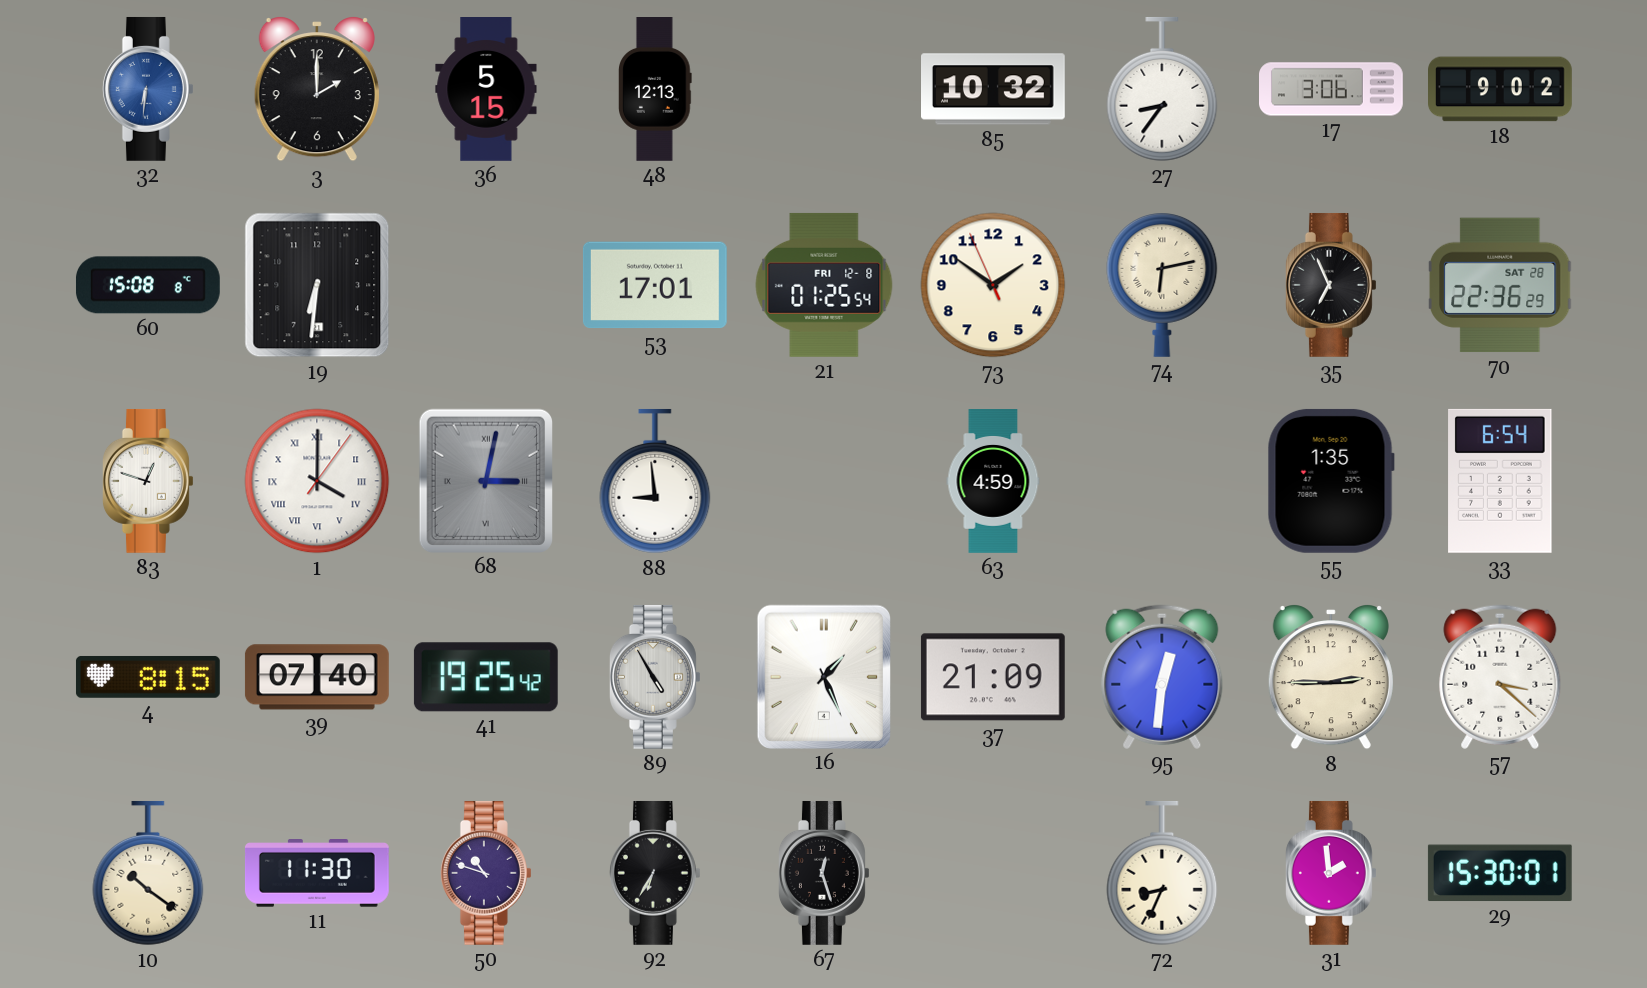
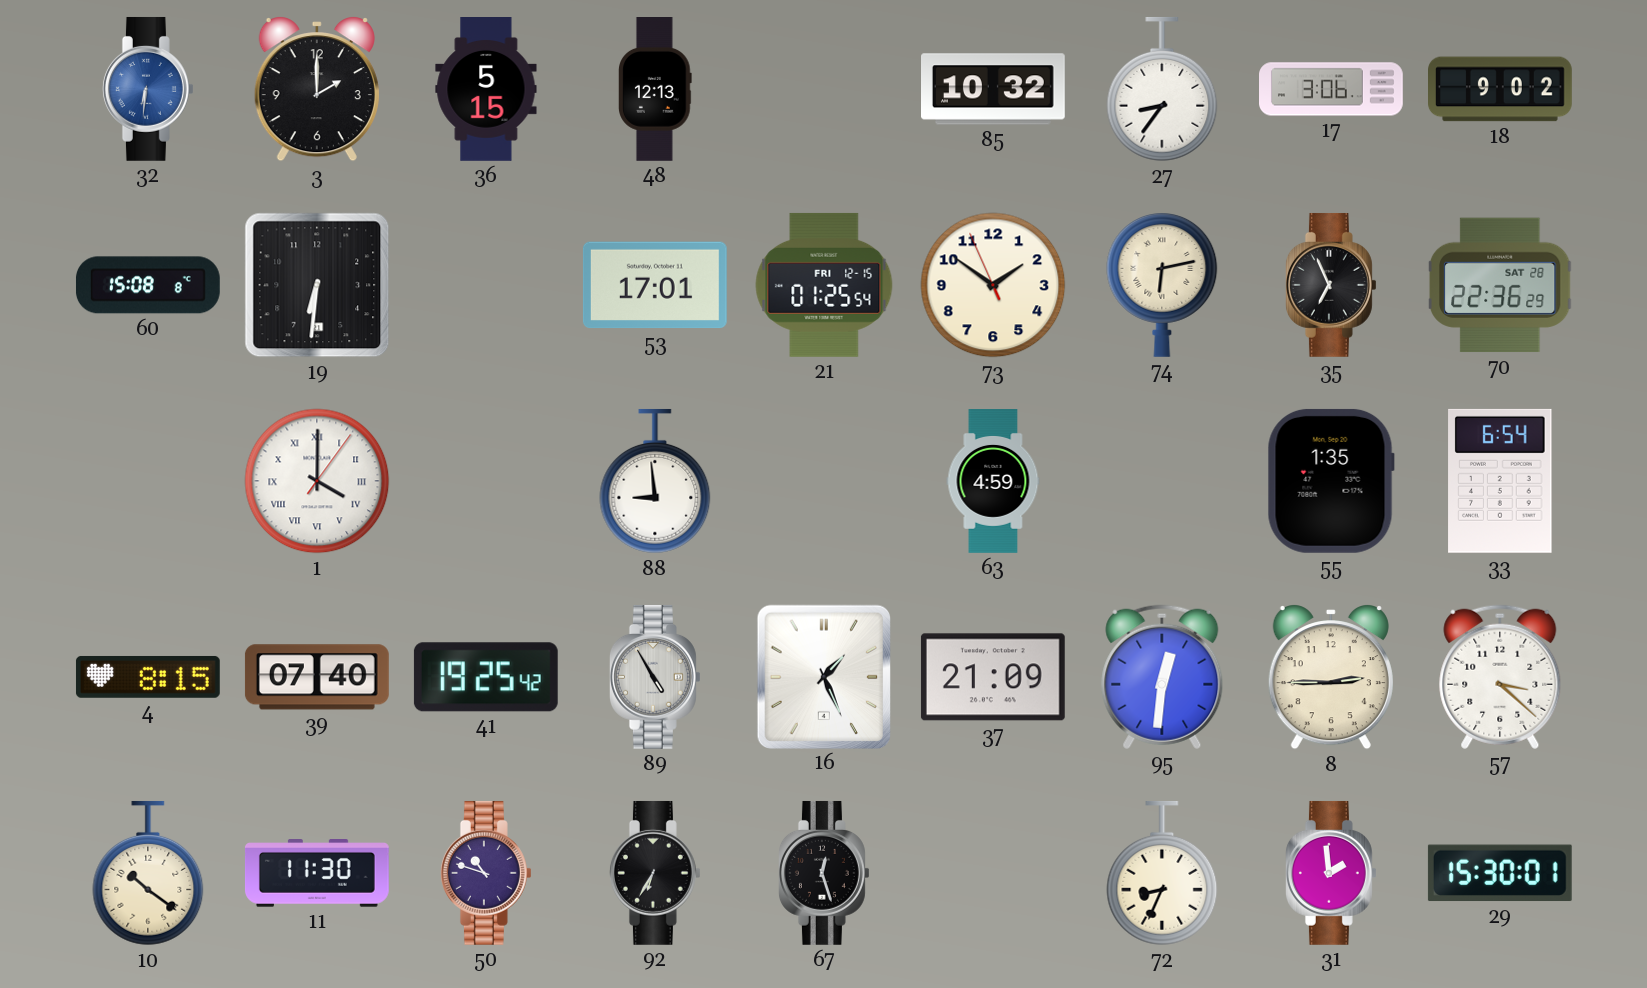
21 date: FRI 12-8 -> FRI 12-15 (824, 285)
83: 12:48 -> none (148, 481)
68: 3:02 -> none (485, 480)
